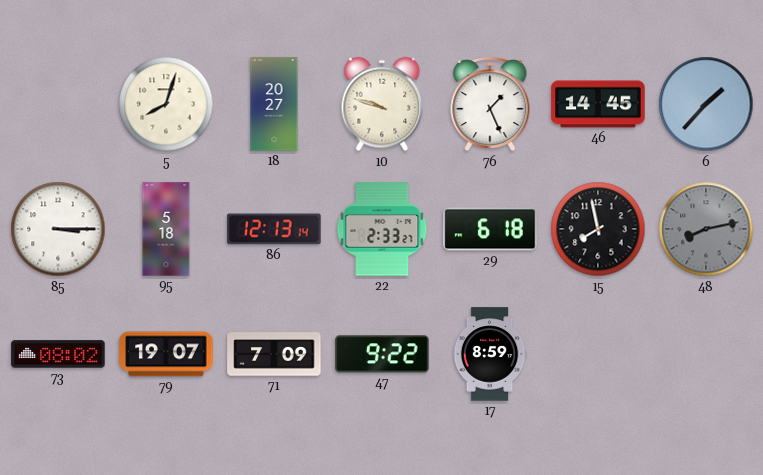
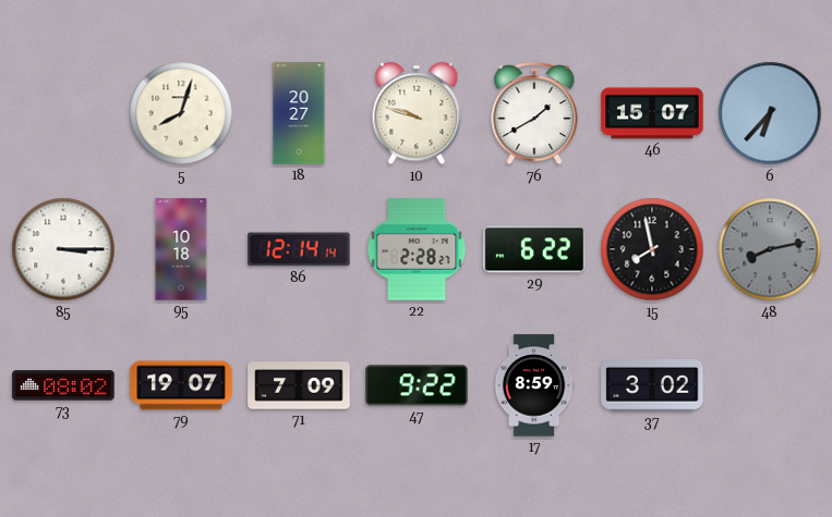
76: 1:26 -> 1:40 (534, 114)
46: 14:45 -> 15:07 (652, 113)
6: 1:37 -> 6:37 (770, 113)
95: 5:18 -> 10:18 (181, 249)
86: 12:13 -> 12:14 (299, 249)
22: 2:33 -> 2:28 (417, 249)
29: 6:18 -> 6:22 (534, 249)
37: none -> 3:02 (652, 385)
